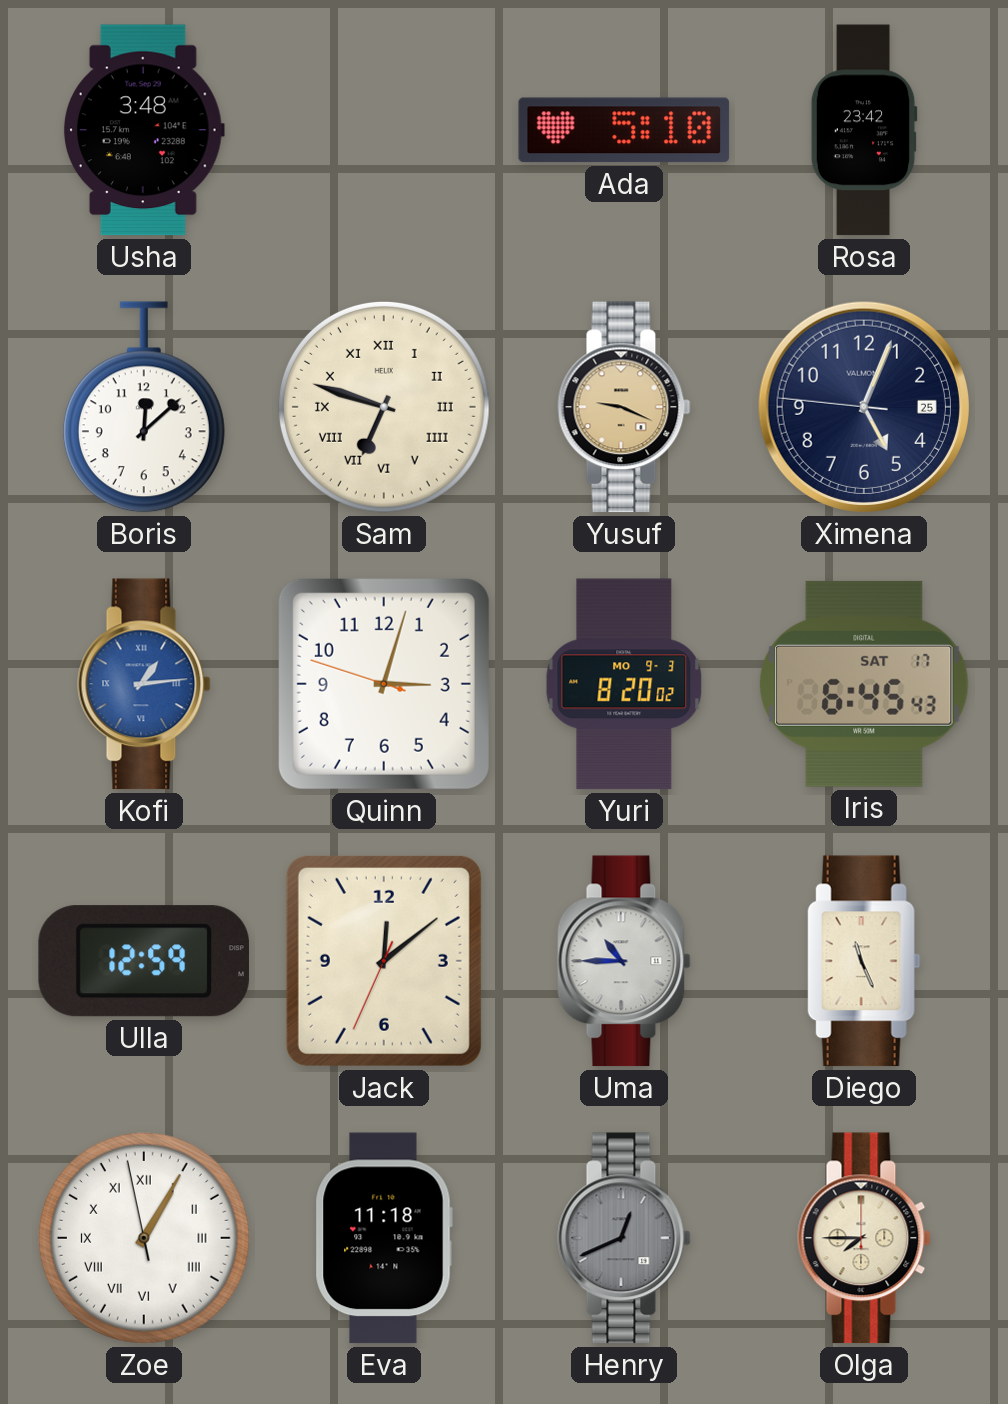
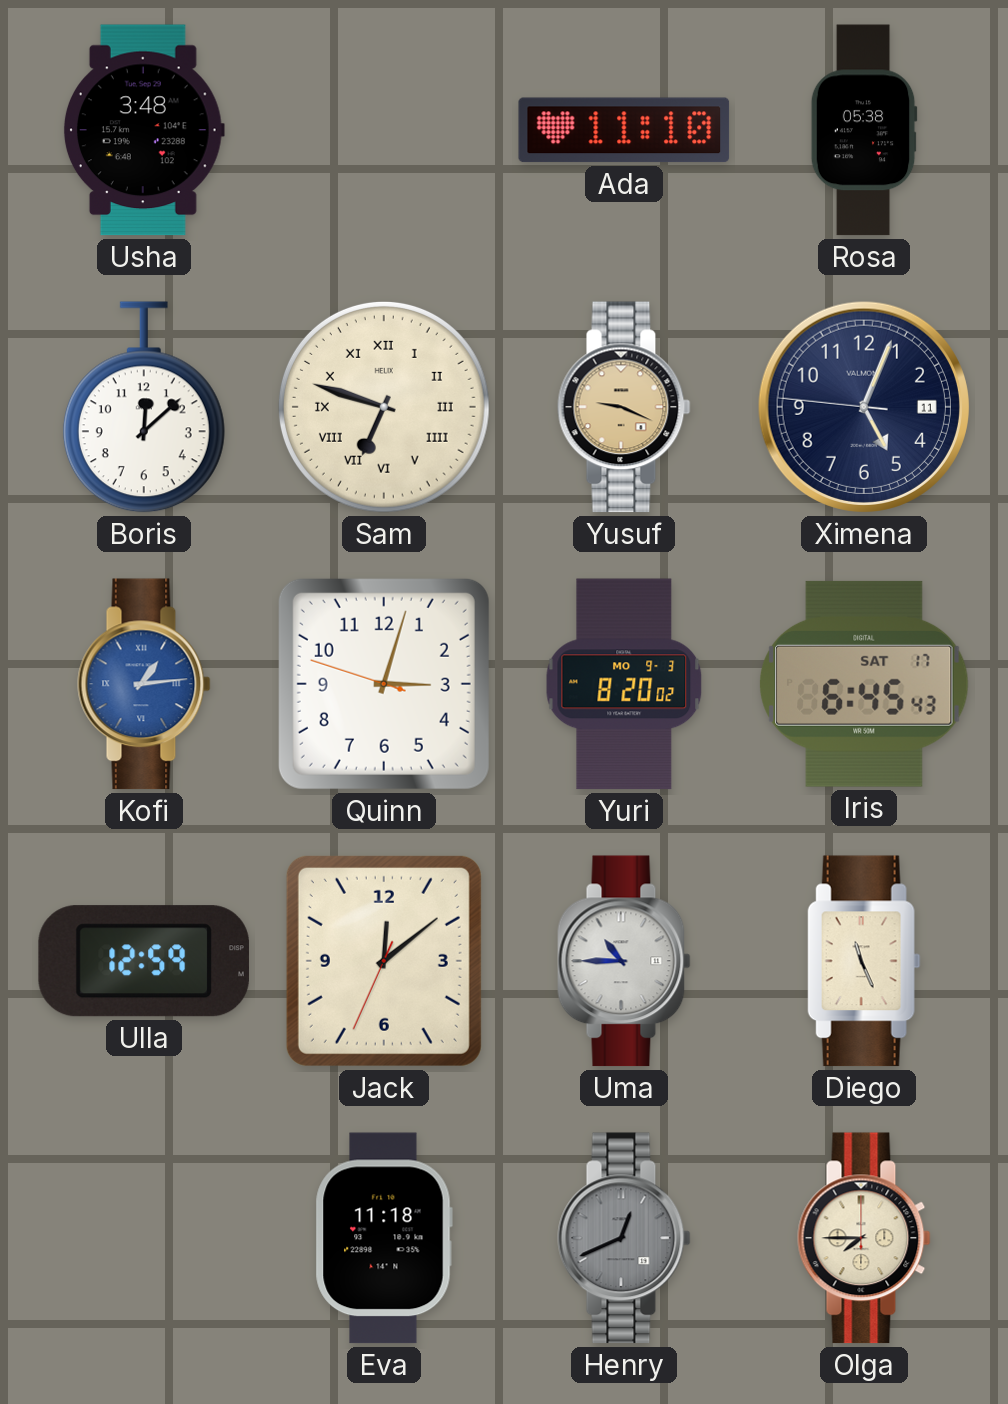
Ada: 5:10 -> 11:10 (624, 130)
Rosa: 23:42 -> 05:38 (864, 130)
Ximena date: 25 -> 11 (864, 407)
Zoe: 1:04 -> none (144, 1238)
